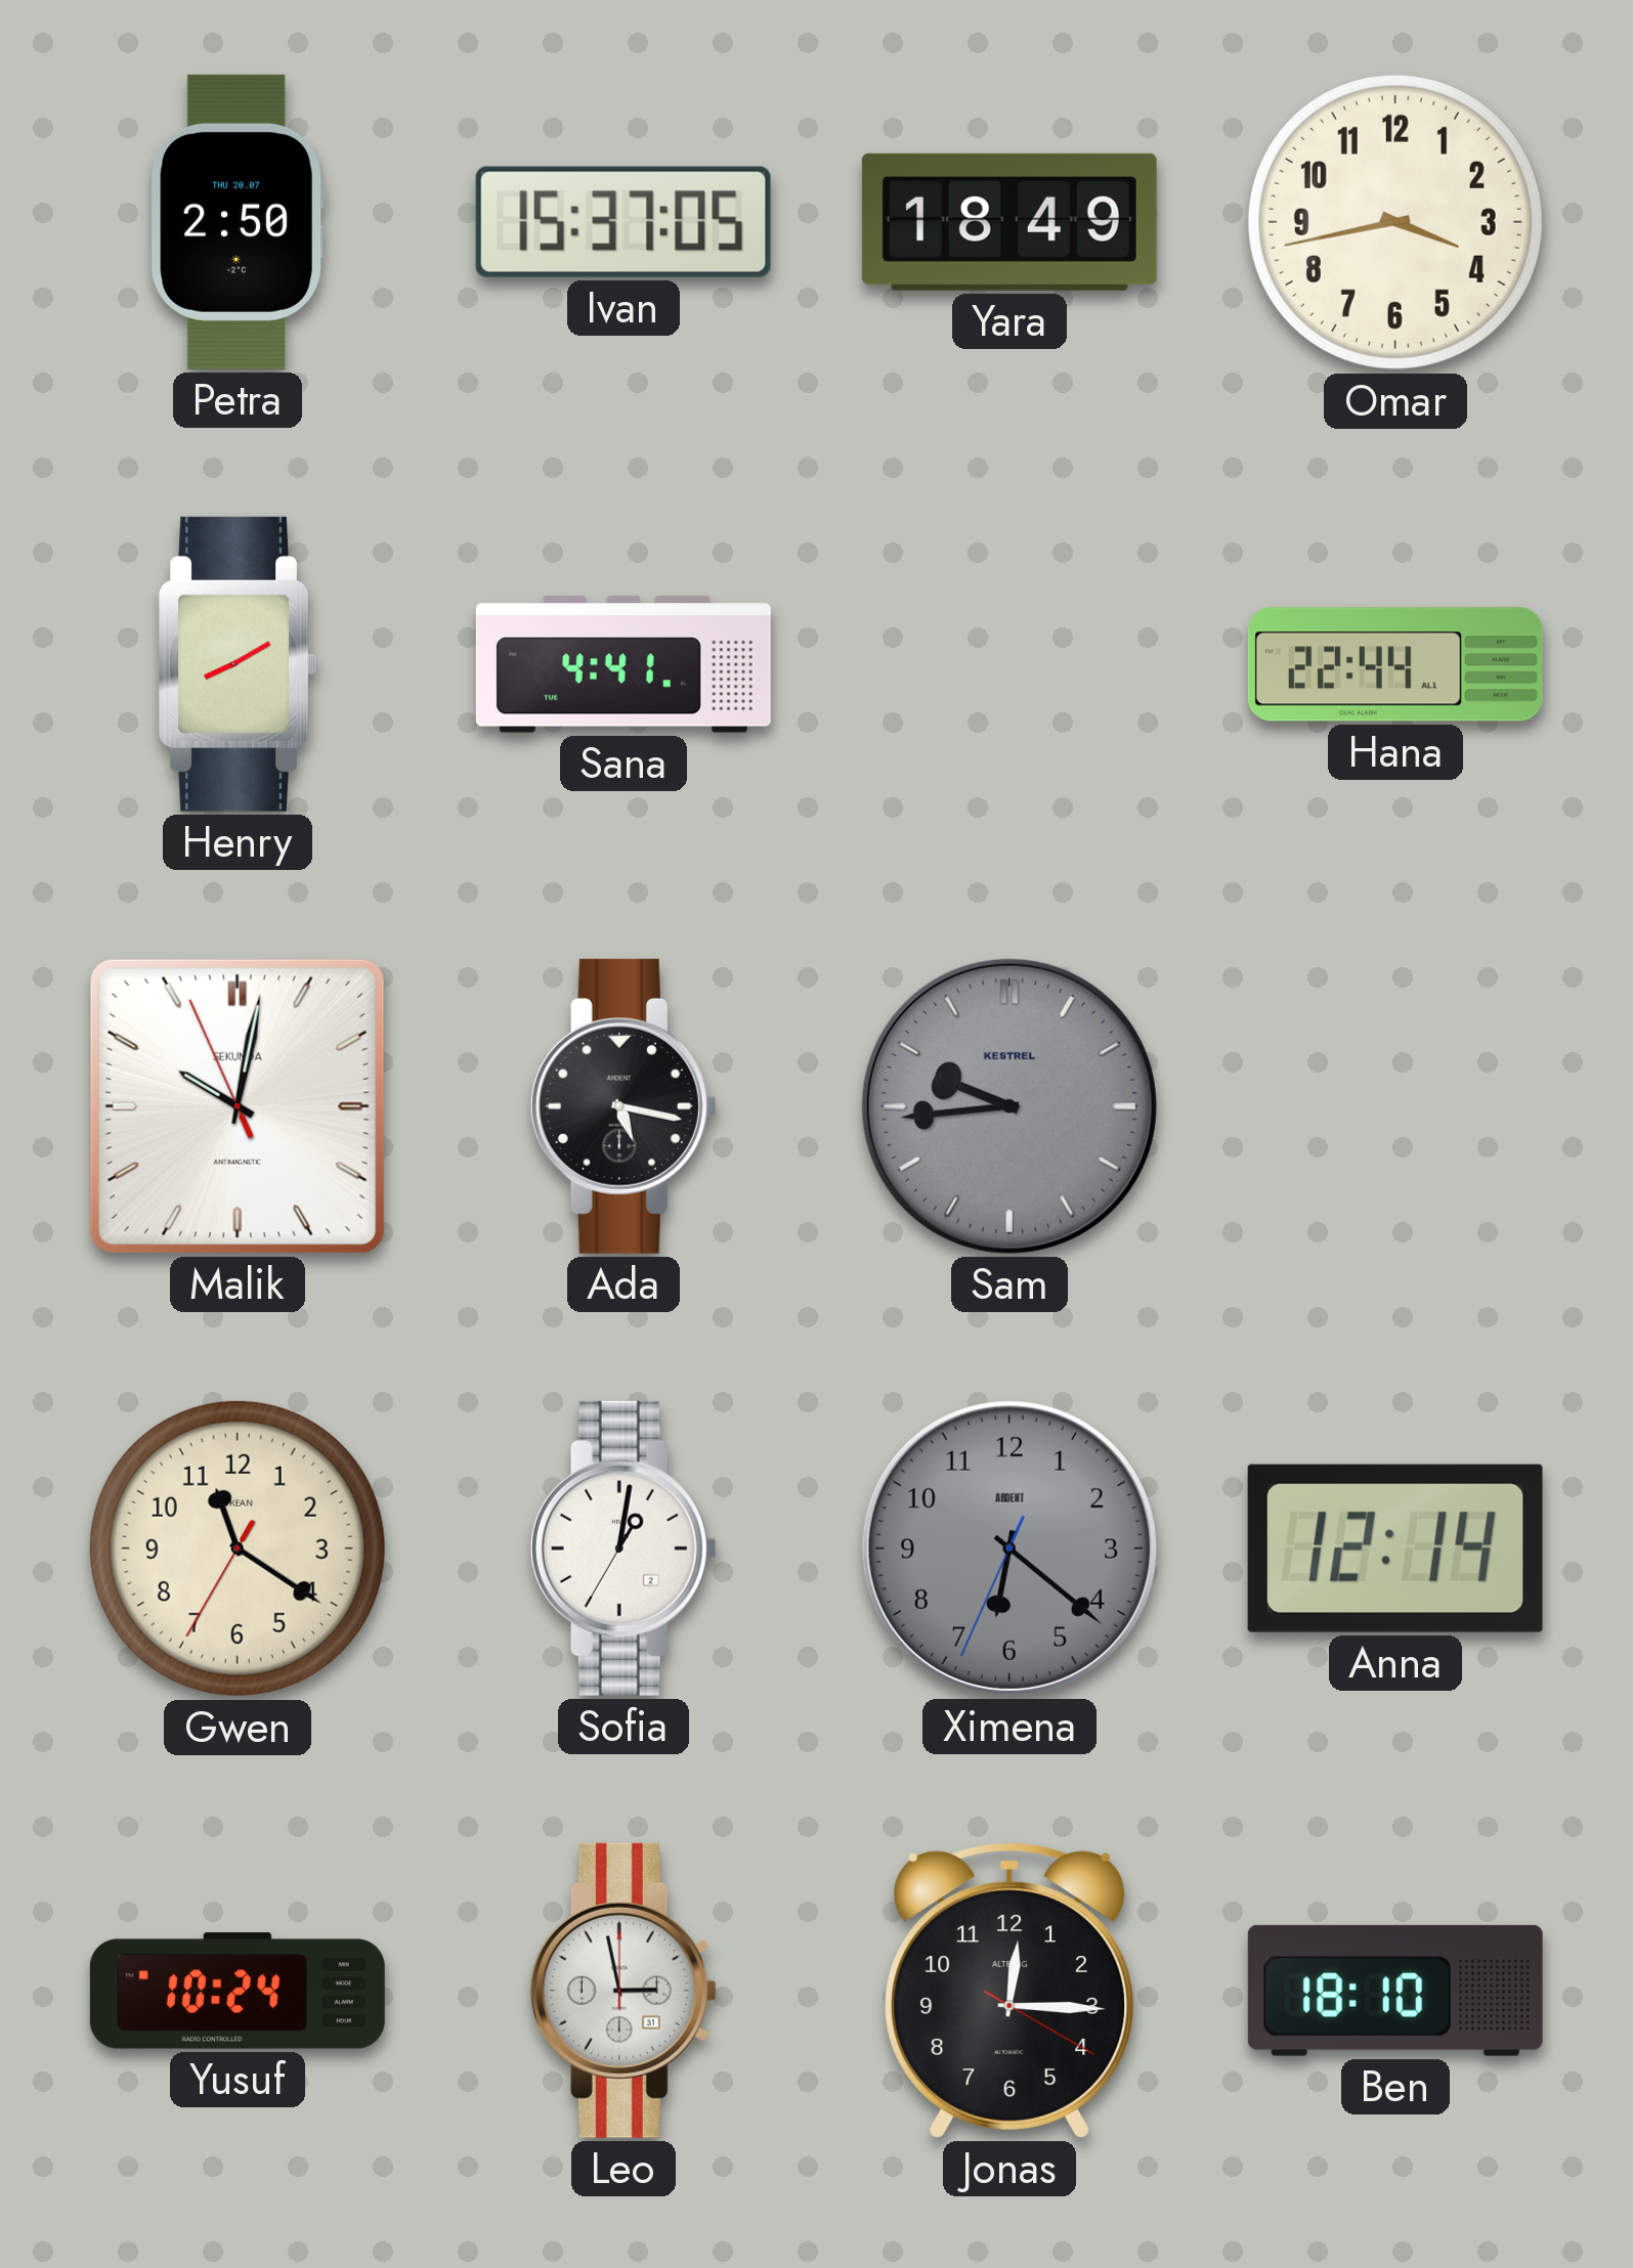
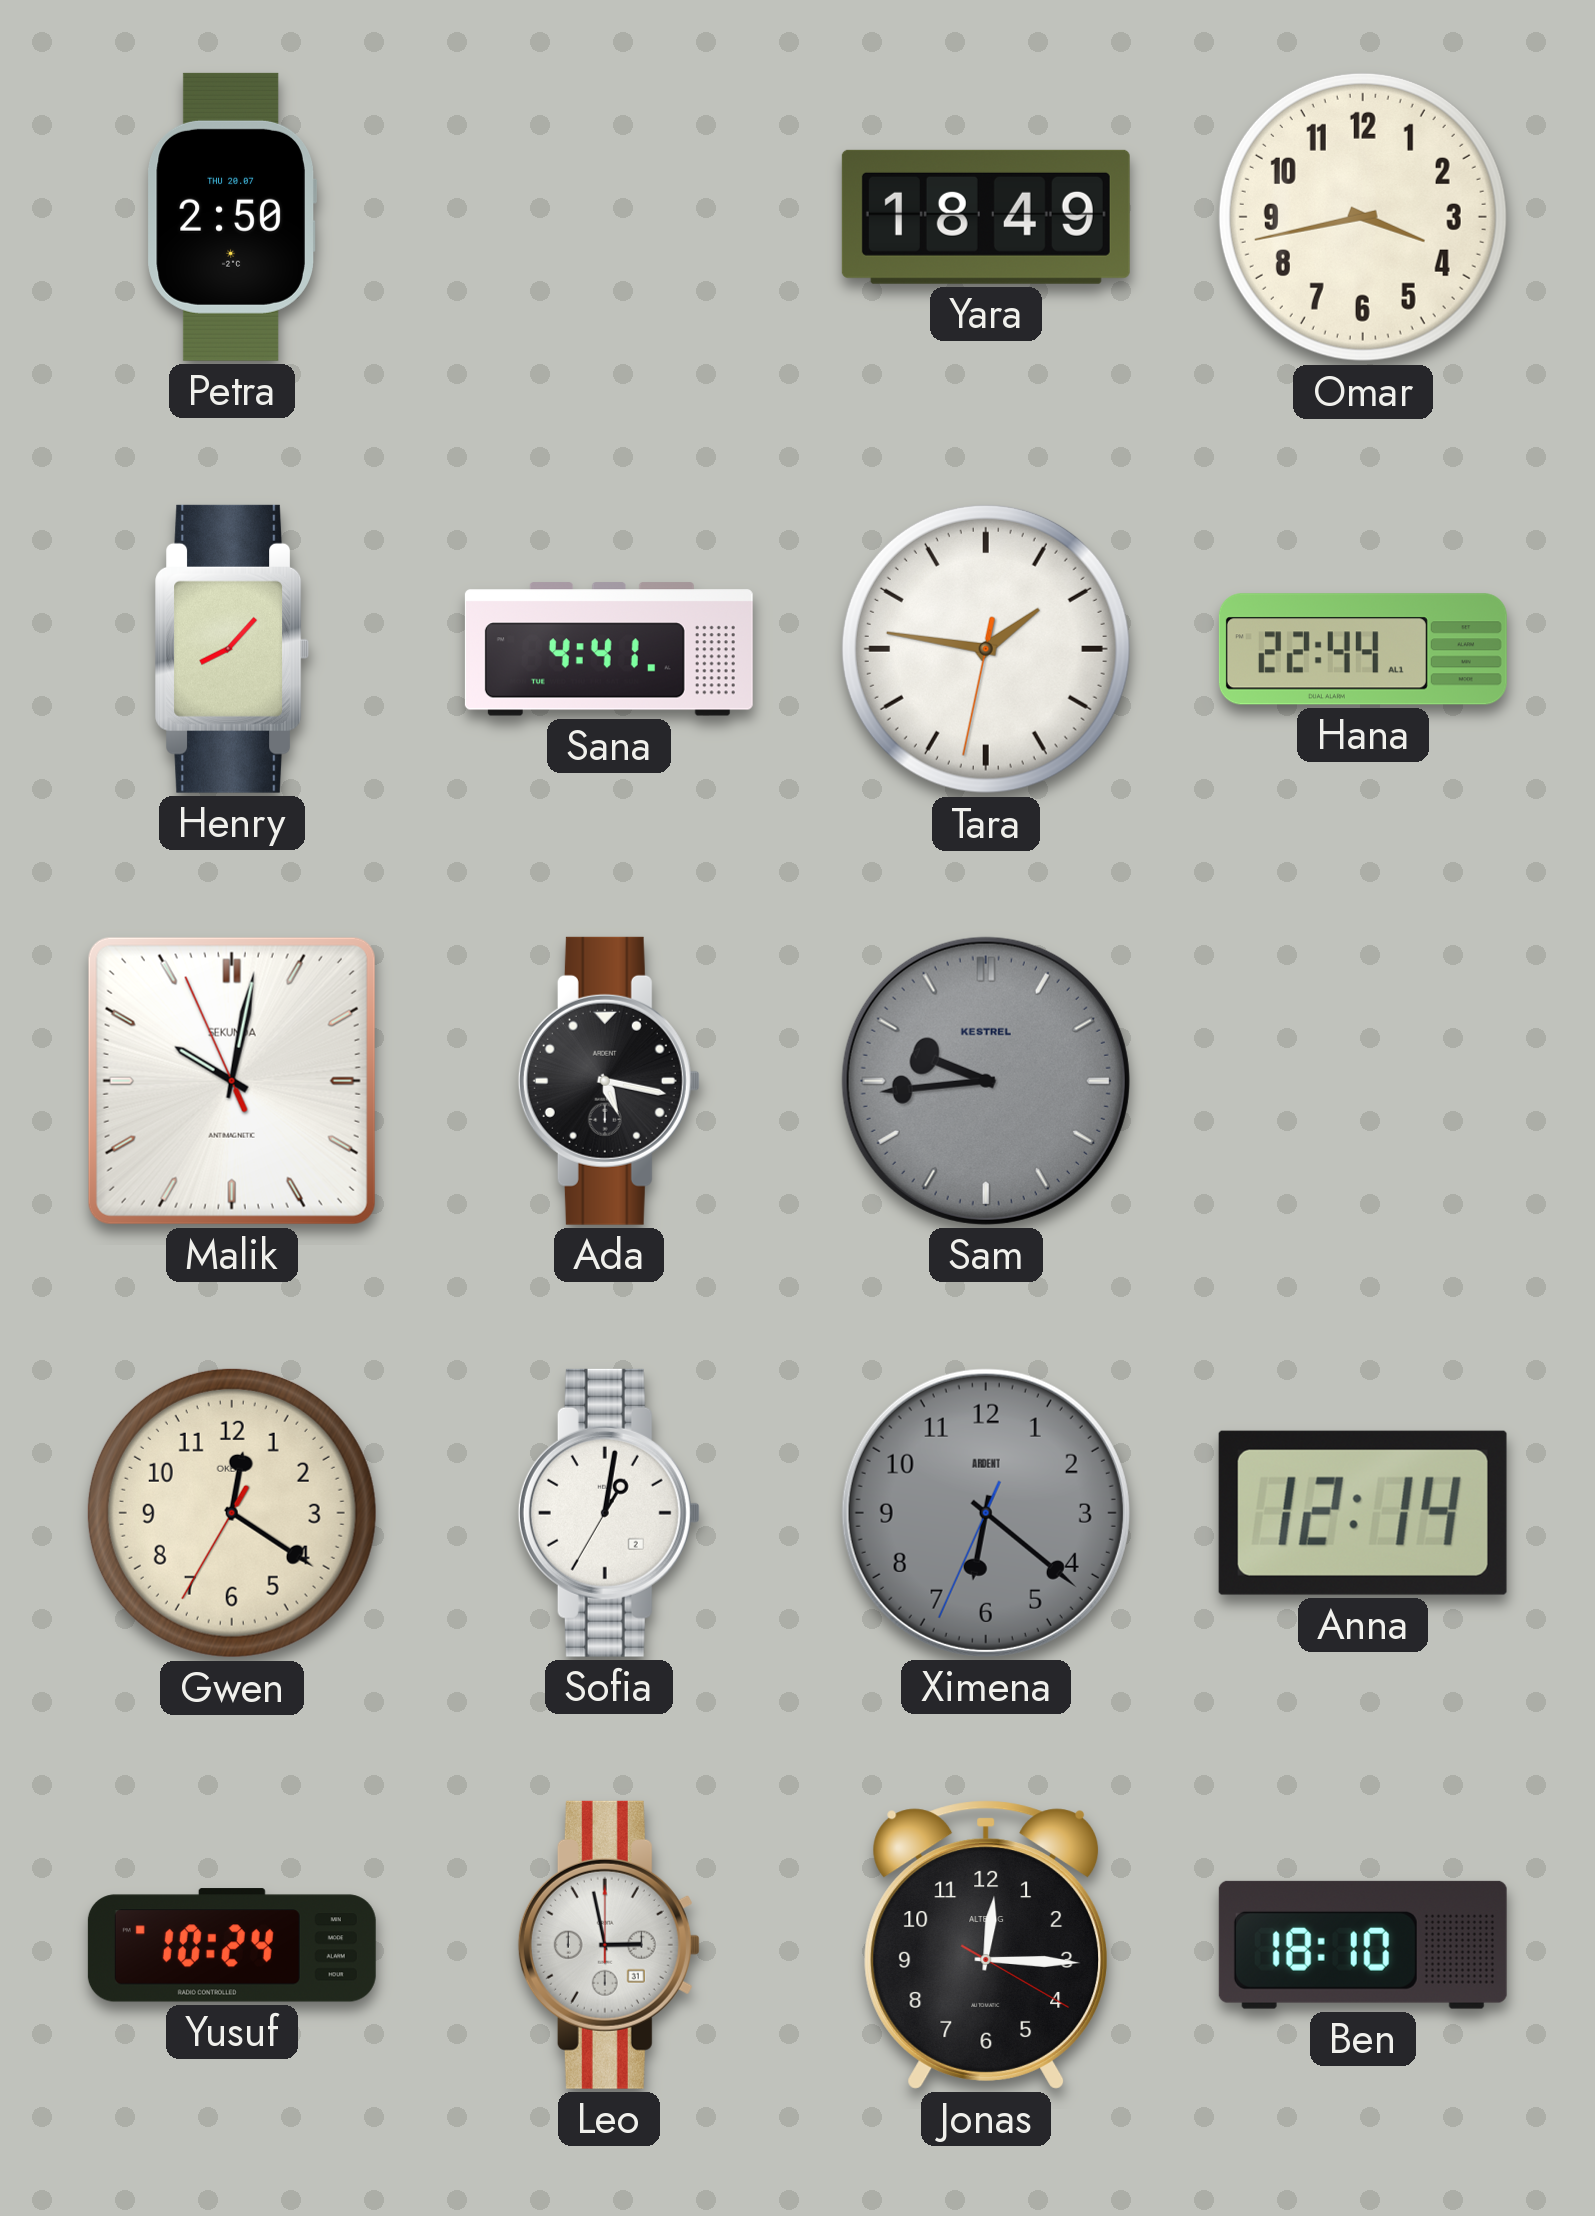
Ivan: 15:37 -> none (624, 222)
Henry: 8:10 -> 8:07 (232, 649)
Tara: none -> 1:46 (986, 649)
Gwen: 11:20 -> 12:20 (232, 1513)
